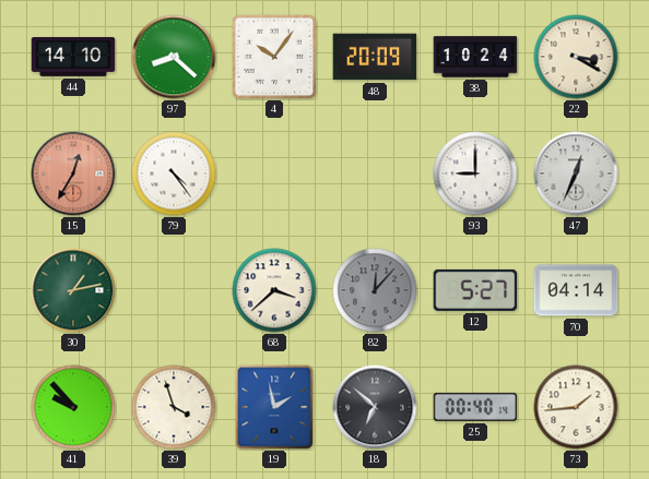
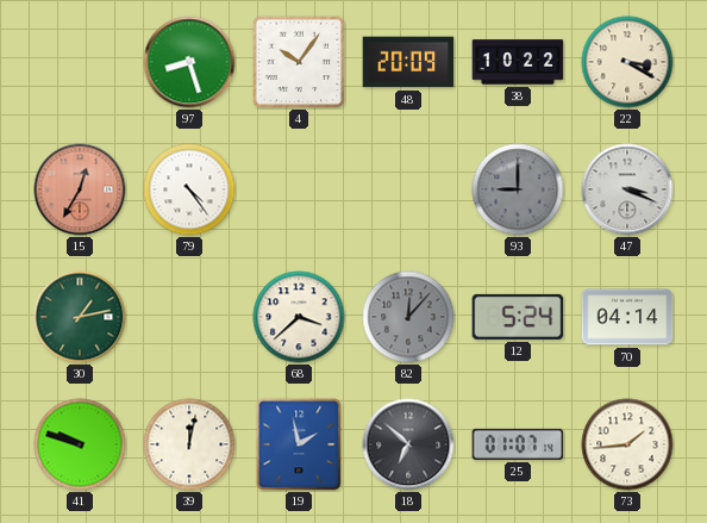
44: 14:10 -> none (73, 57)
97: 8:22 -> 8:27 (189, 62)
38: 10:24 -> 10:22 (518, 62)
93 dial: white -> grey (518, 189)
47: 12:34 -> 3:19 (627, 189)
12: 5:27 -> 5:24 (518, 317)
41: 9:53 -> 9:48 (80, 444)
39: 3:57 -> 12:02 (189, 444)
25: 00:40 -> 01:07 (518, 444)
